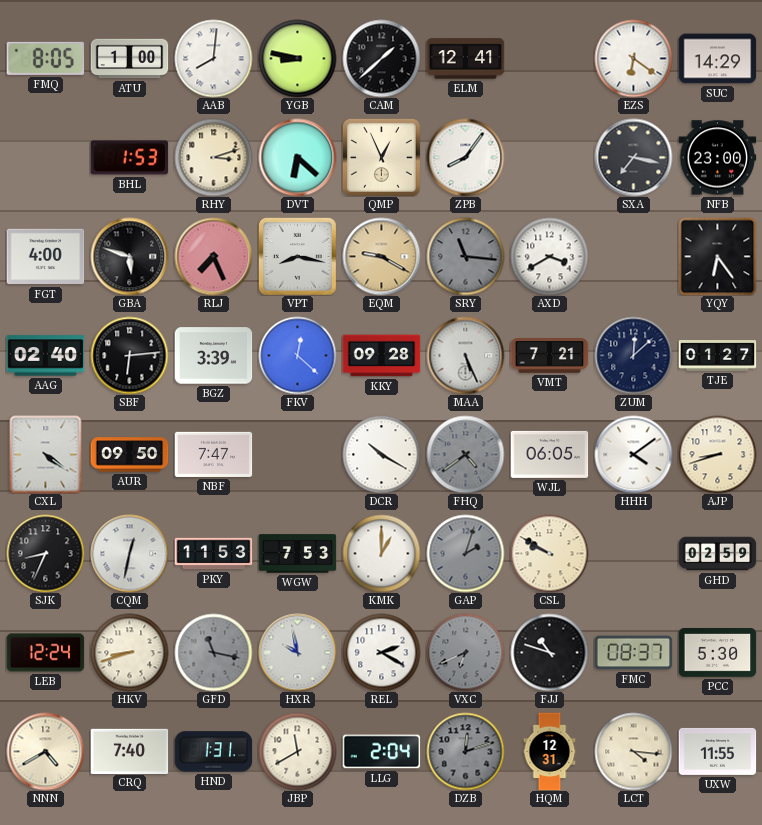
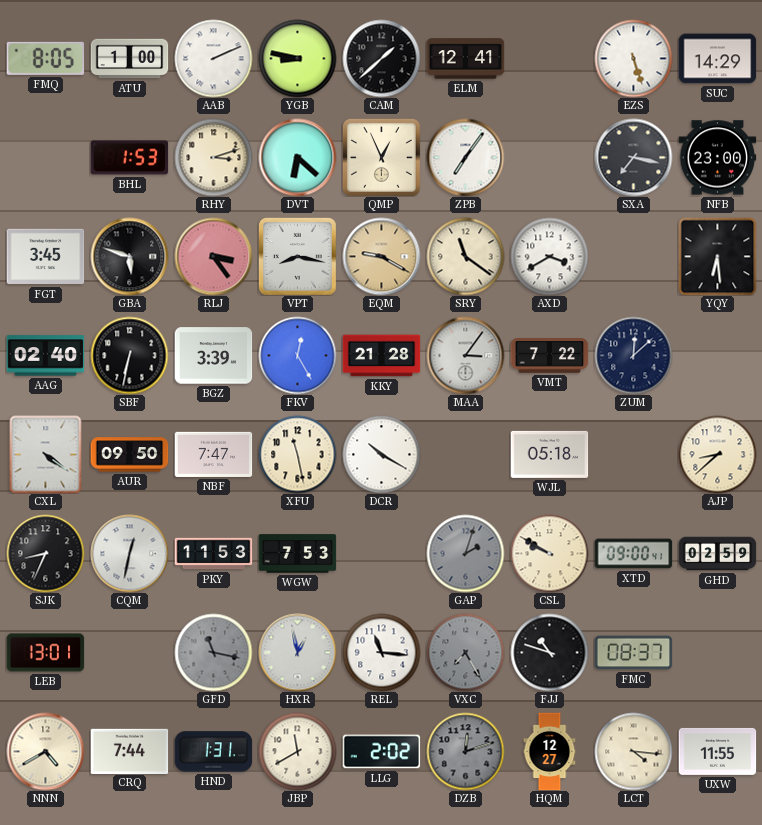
AAB: 8:01 -> 2:11 (213, 58)
EZS: 6:21 -> 5:27 (633, 58)
ZPB: 8:06 -> 7:06 (465, 157)
FGT: 4:00 -> 3:45 (45, 257)
RLJ: 7:26 -> 3:24 (213, 256)
SRY: 11:16 -> 11:21 (465, 256)
SRY dial: grey -> cream (465, 256)
YQY: 6:24 -> 6:29 (717, 256)
SBF: 6:14 -> 6:32 (129, 355)
FKV: 12:22 -> 12:25 (297, 355)
KKY: 09:28 -> 21:28 (381, 356)
MAA: 5:26 -> 3:06 (465, 355)
VMT: 7:21 -> 7:22 (549, 356)
TJE: 01:27 -> none (717, 356)
XFU: none -> 11:28 (297, 454)
FHQ: 4:39 -> none (465, 454)
WJL: 06:05 -> 05:18 (549, 454)
HHH: 4:09 -> none (633, 454)
AJP: 8:42 -> 8:38 (717, 454)
KMK: 1:00 -> none (381, 553)
XTD: none -> 09:00 (633, 554)
LEB: 12:24 -> 13:01 (45, 653)
HKV: 8:42 -> none (129, 652)
HXR: 9:58 -> 12:58 (297, 652)
REL: 2:20 -> 11:16 (381, 652)
VXC: 6:41 -> 7:25 (465, 652)
PCC: 5:30 -> none (717, 653)
CRQ: 7:40 -> 7:44 (129, 751)
LLG: 2:04 -> 2:02 (381, 752)
HQM: 12:31 -> 12:27 (550, 751)
